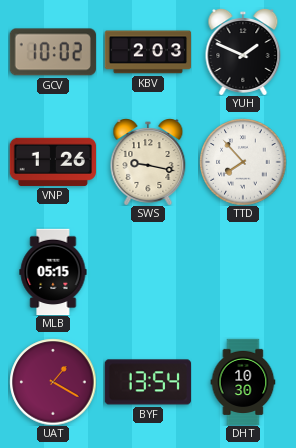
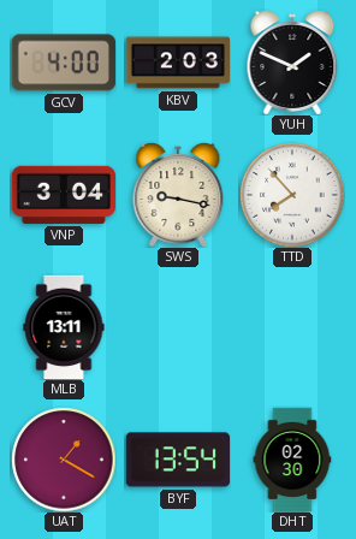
GCV: 10:02 -> 4:00 (64, 63)
VNP: 1:26 -> 3:04 (63, 195)
MLB: 05:15 -> 13:11 (64, 327)
DHT: 10:30 -> 02:30 (292, 460)
